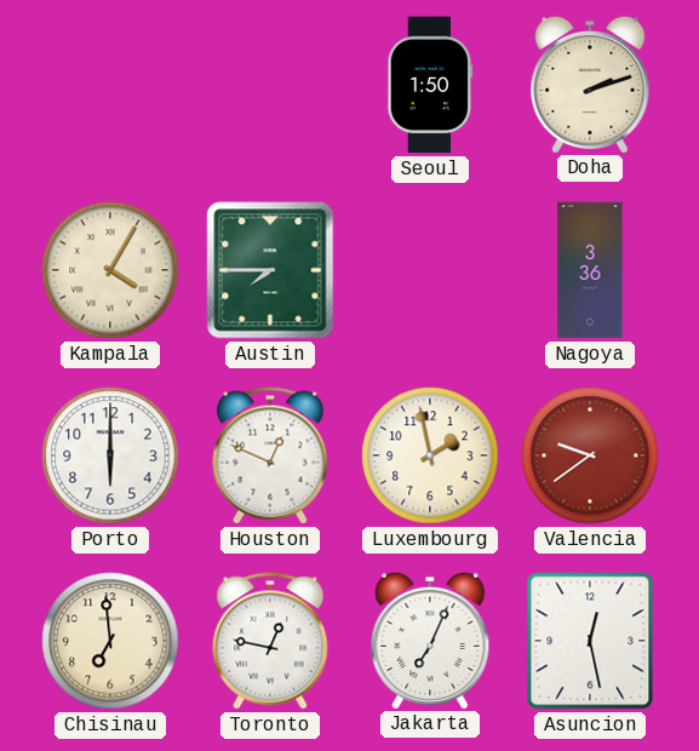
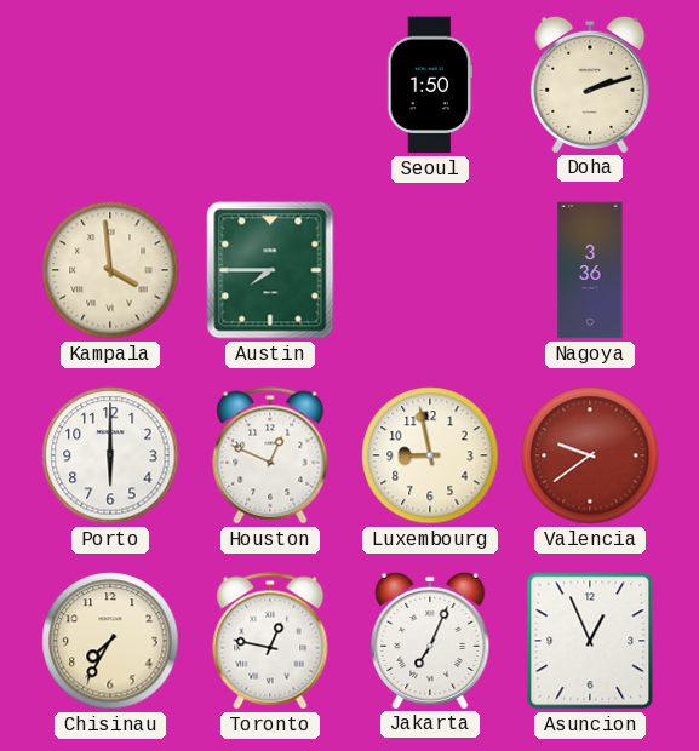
Kampala: 4:05 -> 3:59 (110, 270)
Luxembourg: 1:58 -> 8:58 (430, 455)
Chisinau: 6:59 -> 7:35 (110, 641)
Asuncion: 12:28 -> 12:56 (590, 641)
